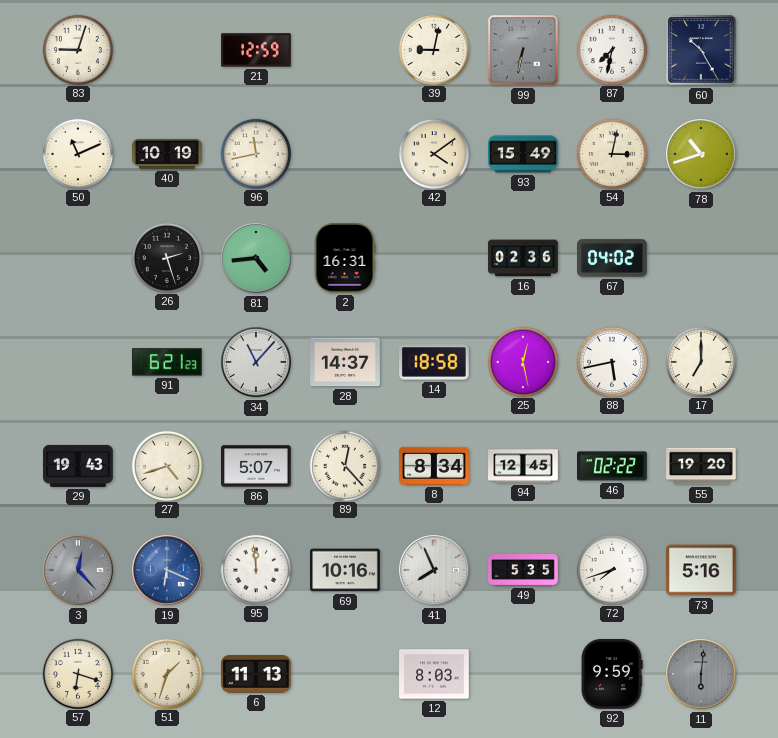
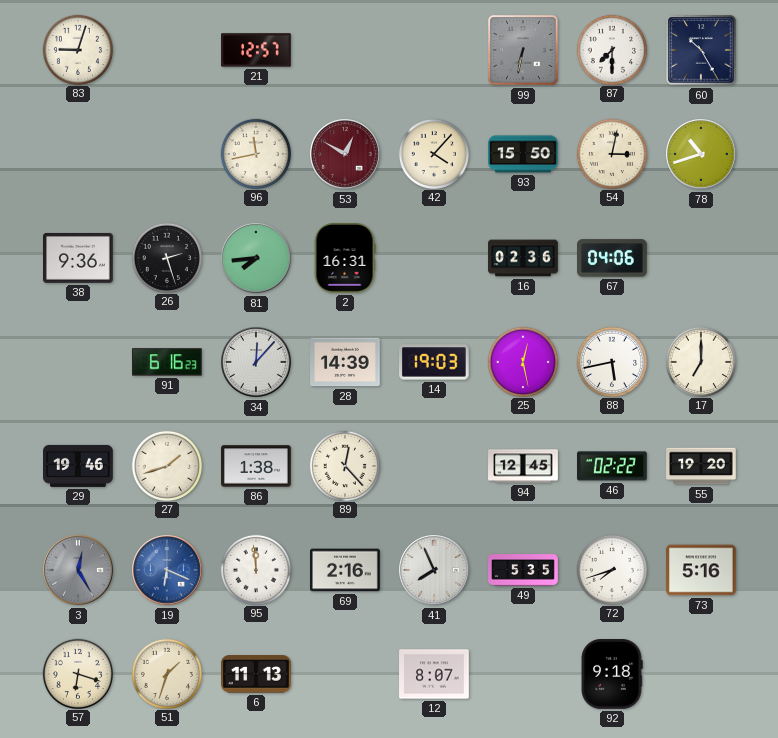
21: 12:59 -> 12:57 (256, 50)
39: 9:02 -> none (433, 49)
87: 7:32 -> 7:30 (611, 49)
50: 11:11 -> none (77, 153)
40: 10:19 -> none (167, 154)
53: none -> 12:50 (345, 154)
42: 4:09 -> 4:07 (433, 153)
93: 15:49 -> 15:50 (523, 154)
38: none -> 9:36 (79, 258)
81: 4:44 -> 7:44 (256, 258)
67: 04:02 -> 04:06 (612, 258)
91: 6:21 -> 6:16 (168, 362)
34: 11:07 -> 12:07 (256, 362)
28: 14:37 -> 14:39 (345, 362)
14: 18:58 -> 19:03 (435, 362)
29: 19:43 -> 19:46 (79, 466)
27: 4:42 -> 1:42 (166, 465)
86: 5:07 -> 1:38 (256, 466)
8: 8:34 -> none (435, 466)
3: 12:23 -> 12:25 (78, 570)
69: 10:16 -> 2:16 (345, 570)
12: 8:03 -> 8:07 (434, 674)
92: 9:59 -> 9:18 (612, 675)
11: 6:01 -> none (701, 674)
